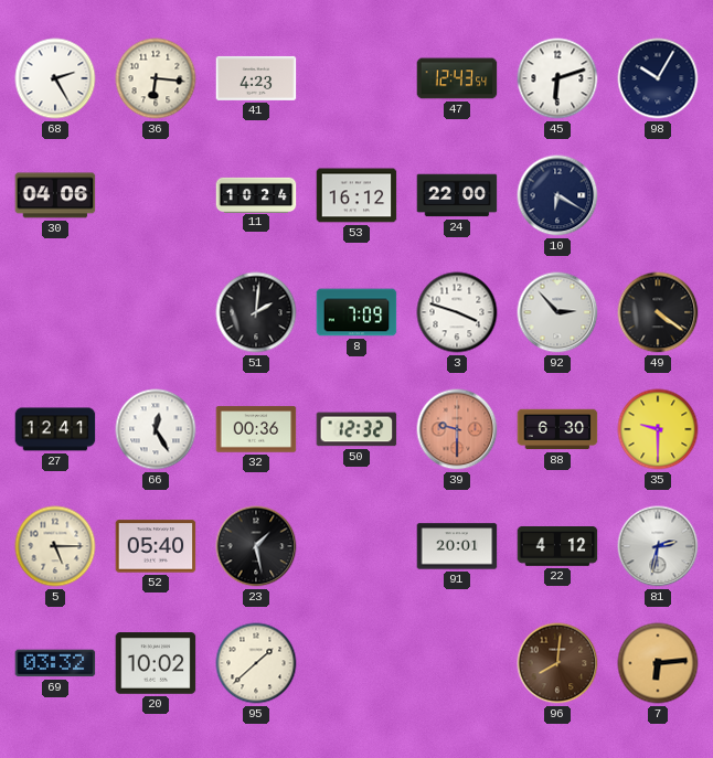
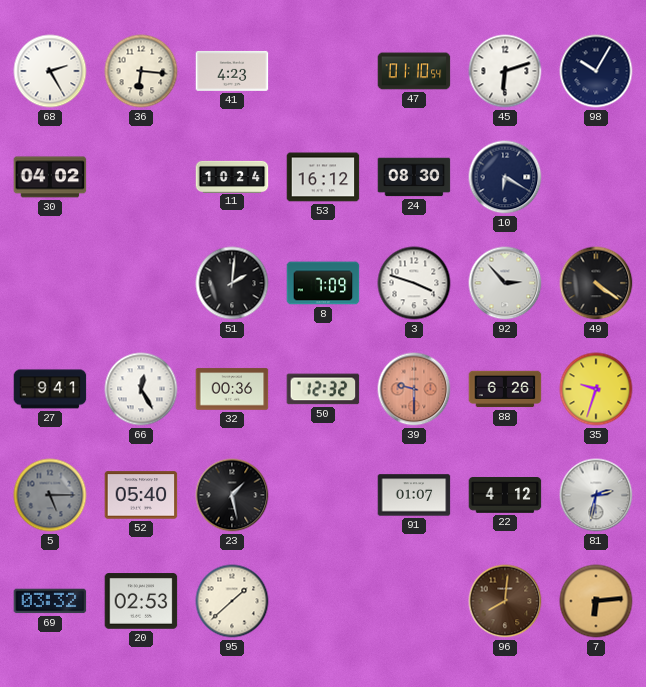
47: 12:43 -> 01:10 (414, 71)
30: 04:06 -> 04:02 (50, 177)
24: 22:00 -> 08:30 (414, 177)
27: 12:41 -> 9:41 (50, 389)
88: 6:30 -> 6:26 (505, 389)
35: 9:30 -> 9:33 (596, 389)
5 dial: cream -> grey (50, 495)
91: 20:01 -> 01:07 (414, 495)
20: 10:02 -> 02:53 (141, 601)
